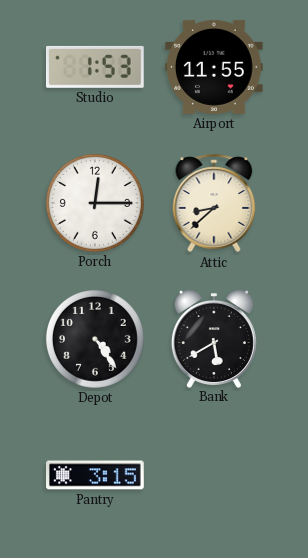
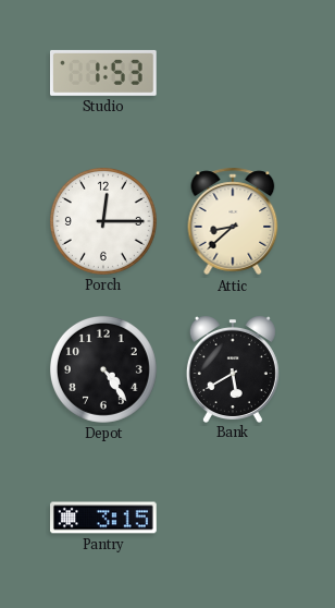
Airport: 11:55 -> none (215, 67)
